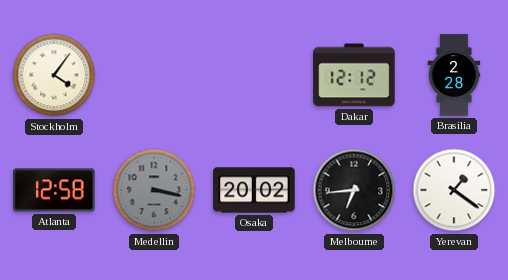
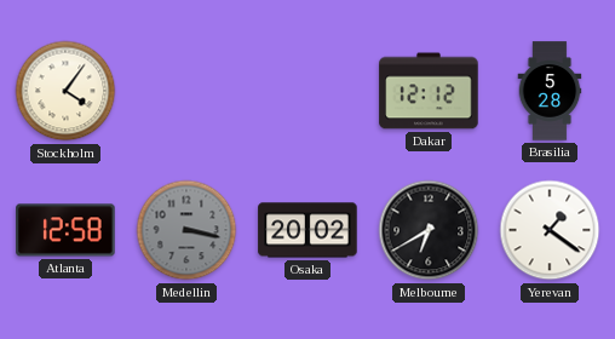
Brasilia: 2:28 -> 5:28 (550, 91)
Melbourne: 6:44 -> 6:40 (429, 230)
